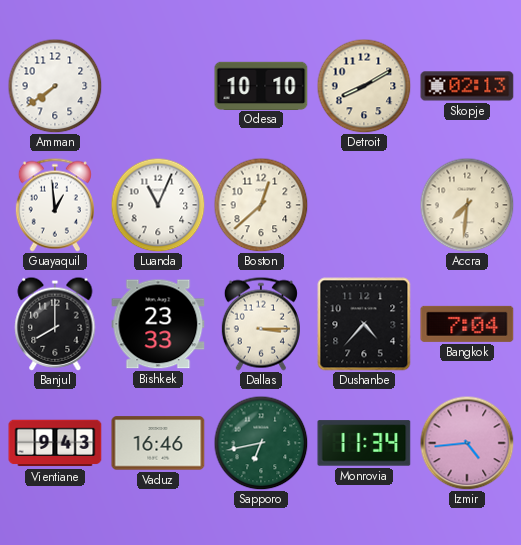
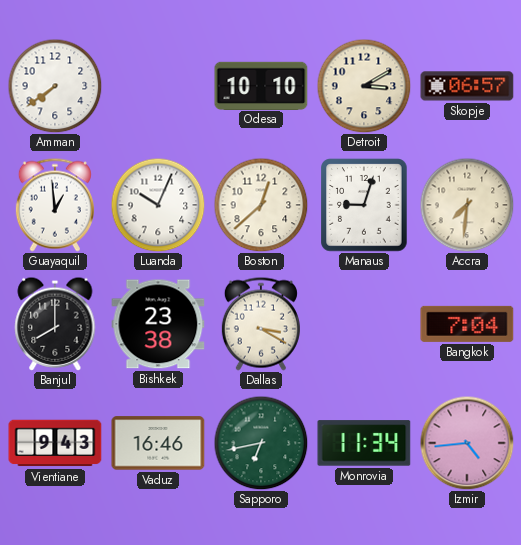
Detroit: 8:10 -> 3:10 (364, 86)
Skopje: 02:13 -> 06:57 (467, 86)
Luanda: 11:04 -> 10:04 (158, 205)
Manaus: none -> 9:03 (364, 205)
Bishkek: 23:33 -> 23:38 (158, 324)
Dallas: 3:15 -> 3:20 (261, 324)
Dushanbe: 4:37 -> none (364, 324)
